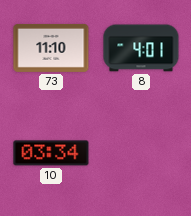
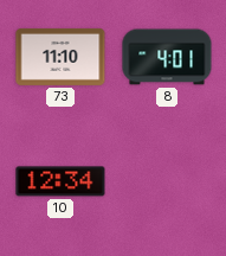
10: 03:34 -> 12:34 (60, 181)
